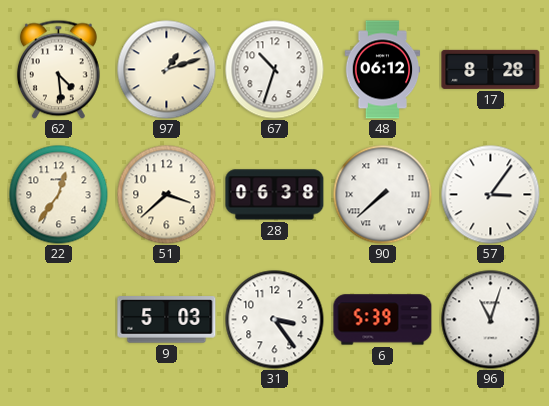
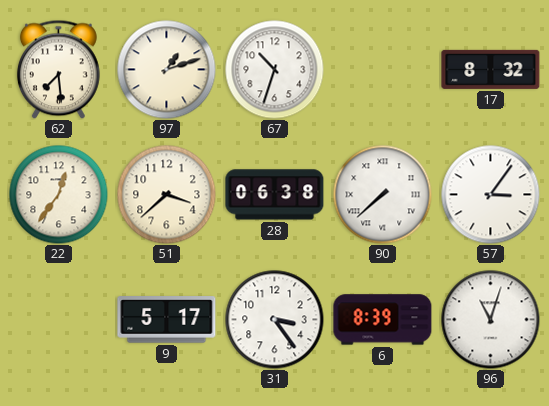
62: 4:29 -> 7:29 (58, 69)
48: 06:12 -> none (383, 70)
17: 8:28 -> 8:32 (491, 69)
9: 5:03 -> 5:17 (167, 320)
6: 5:39 -> 8:39 (383, 320)
